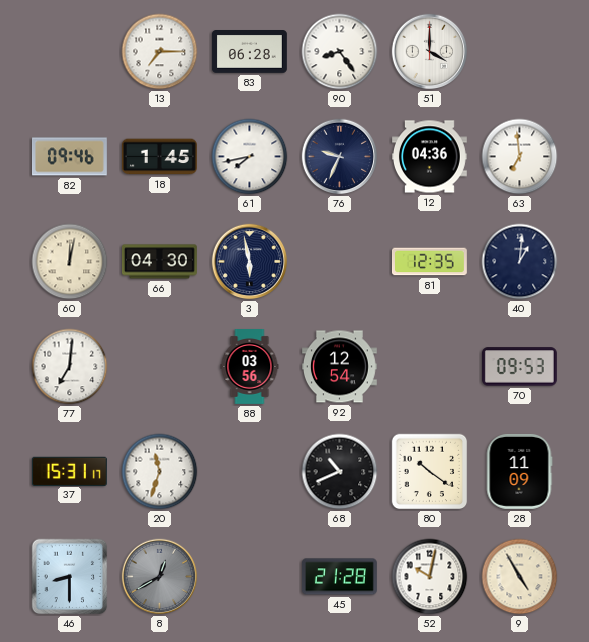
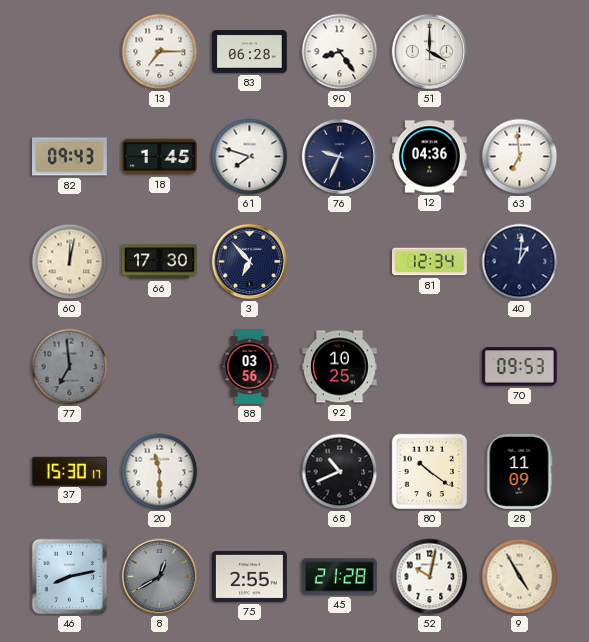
82: 09:46 -> 09:43 (69, 157)
61: 7:43 -> 7:48 (250, 157)
66: 04:30 -> 17:30 (160, 262)
3: 5:58 -> 6:53 (250, 262)
81: 12:35 -> 12:34 (429, 262)
77: 7:01 -> 6:59 (70, 367)
77 dial: white -> grey (70, 367)
92: 12:54 -> 10:25 (339, 367)
37: 15:31 -> 15:30 (69, 471)
20: 11:33 -> 11:30 (160, 472)
46: 8:30 -> 8:13 (70, 577)
75: none -> 2:55 (249, 576)
